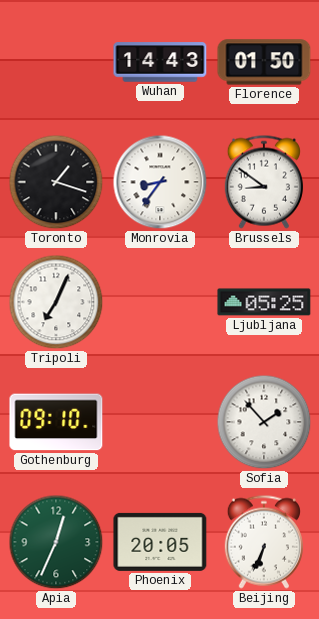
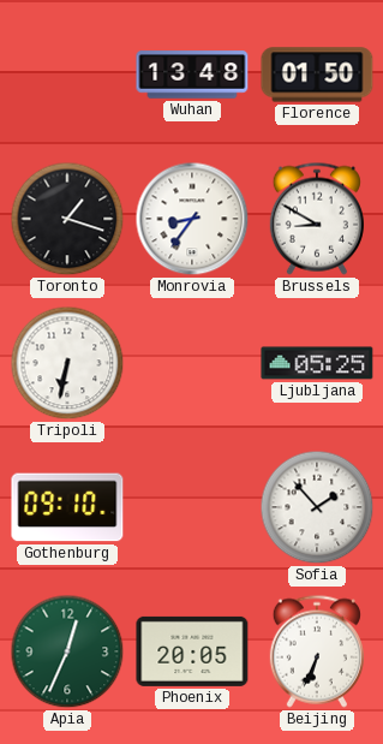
Wuhan: 14:43 -> 13:48 (192, 75)
Brussels: 8:51 -> 8:50 (317, 219)
Tripoli: 7:04 -> 6:32 (67, 363)
